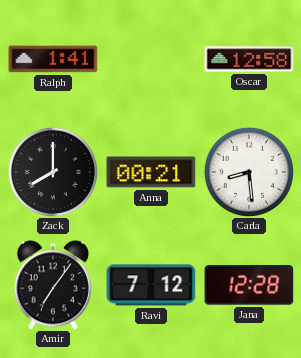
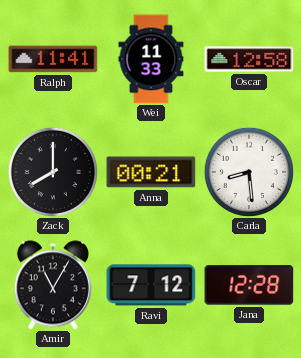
Ralph: 1:41 -> 11:41 (53, 59)
Wei: none -> 11:33 (151, 59)
Amir: 7:06 -> 11:05 (53, 285)
